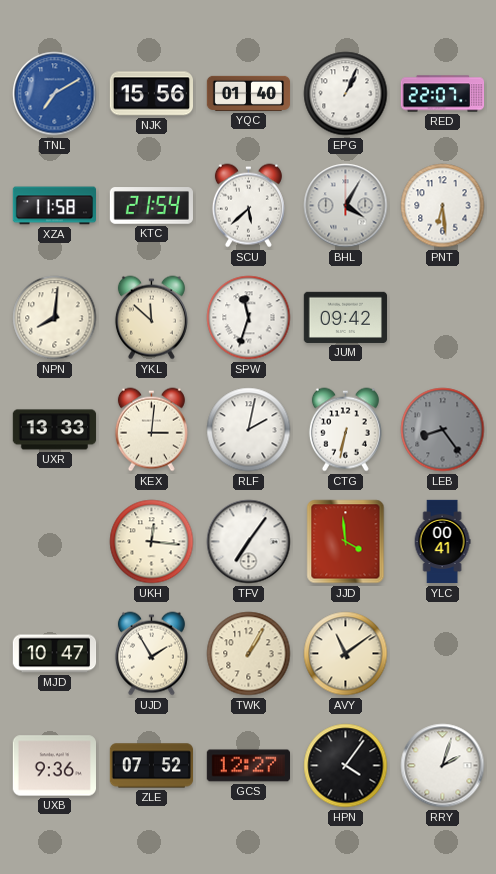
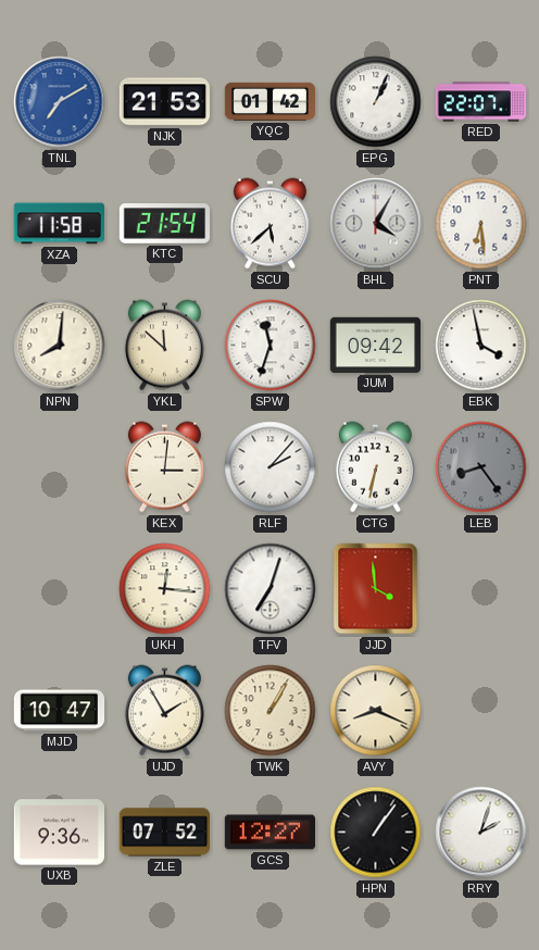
NJK: 15:56 -> 21:53 (164, 102)
YQC: 01:40 -> 01:42 (271, 101)
EBK: none -> 3:58 (481, 346)
UXR: 13:33 -> none (55, 430)
RLF: 2:02 -> 2:07 (271, 467)
TFV: 7:06 -> 7:03 (271, 589)
YLC: 00:41 -> none (442, 542)
AVY: 11:09 -> 8:19 (376, 711)
HPN: 4:06 -> 1:06 (376, 833)
